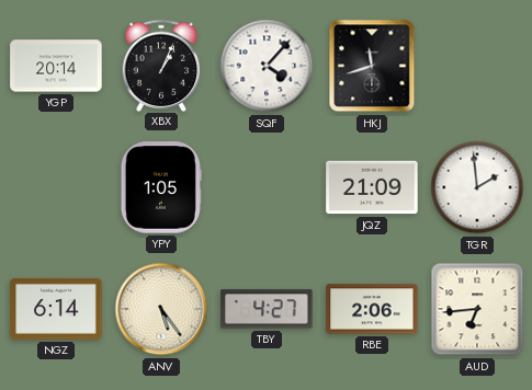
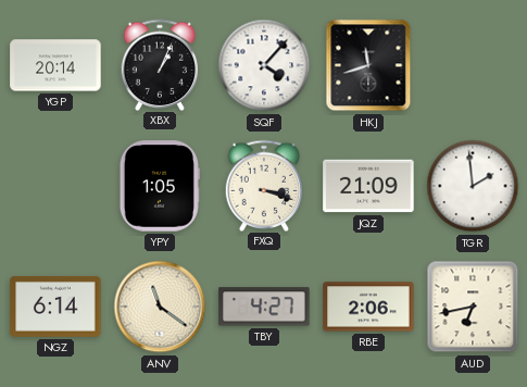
FXQ: none -> 3:18 (264, 185)
ANV: 5:24 -> 11:21 (160, 307)
AUD: 6:44 -> 6:43 (473, 307)
